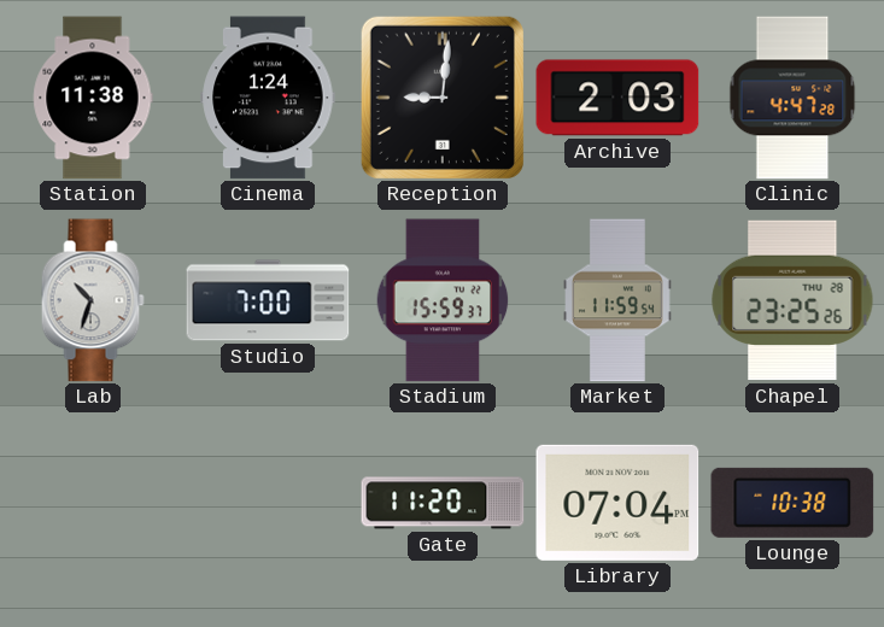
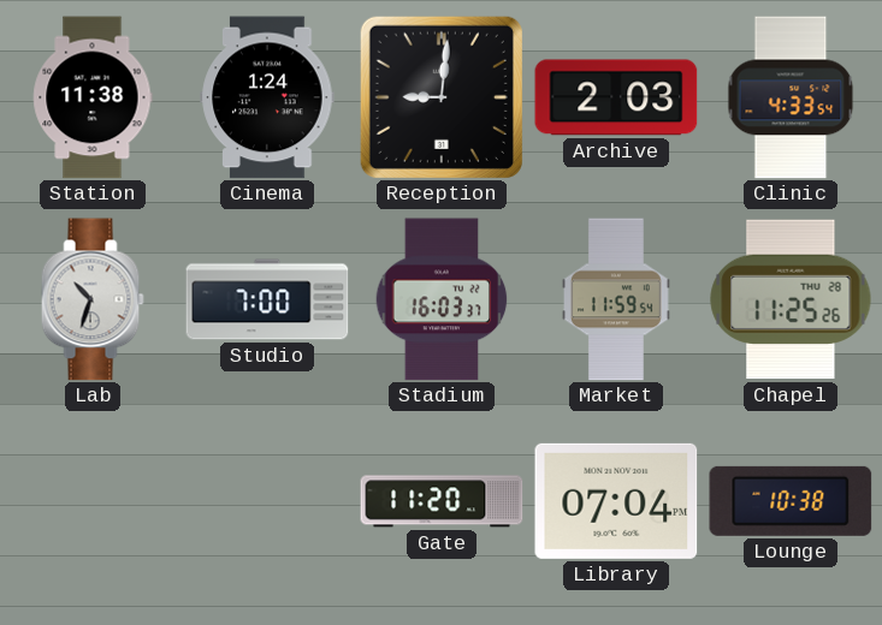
Clinic: 4:47 -> 4:33 (791, 97)
Stadium: 15:59 -> 16:03 (442, 299)
Chapel: 23:25 -> 11:25 (791, 299)
